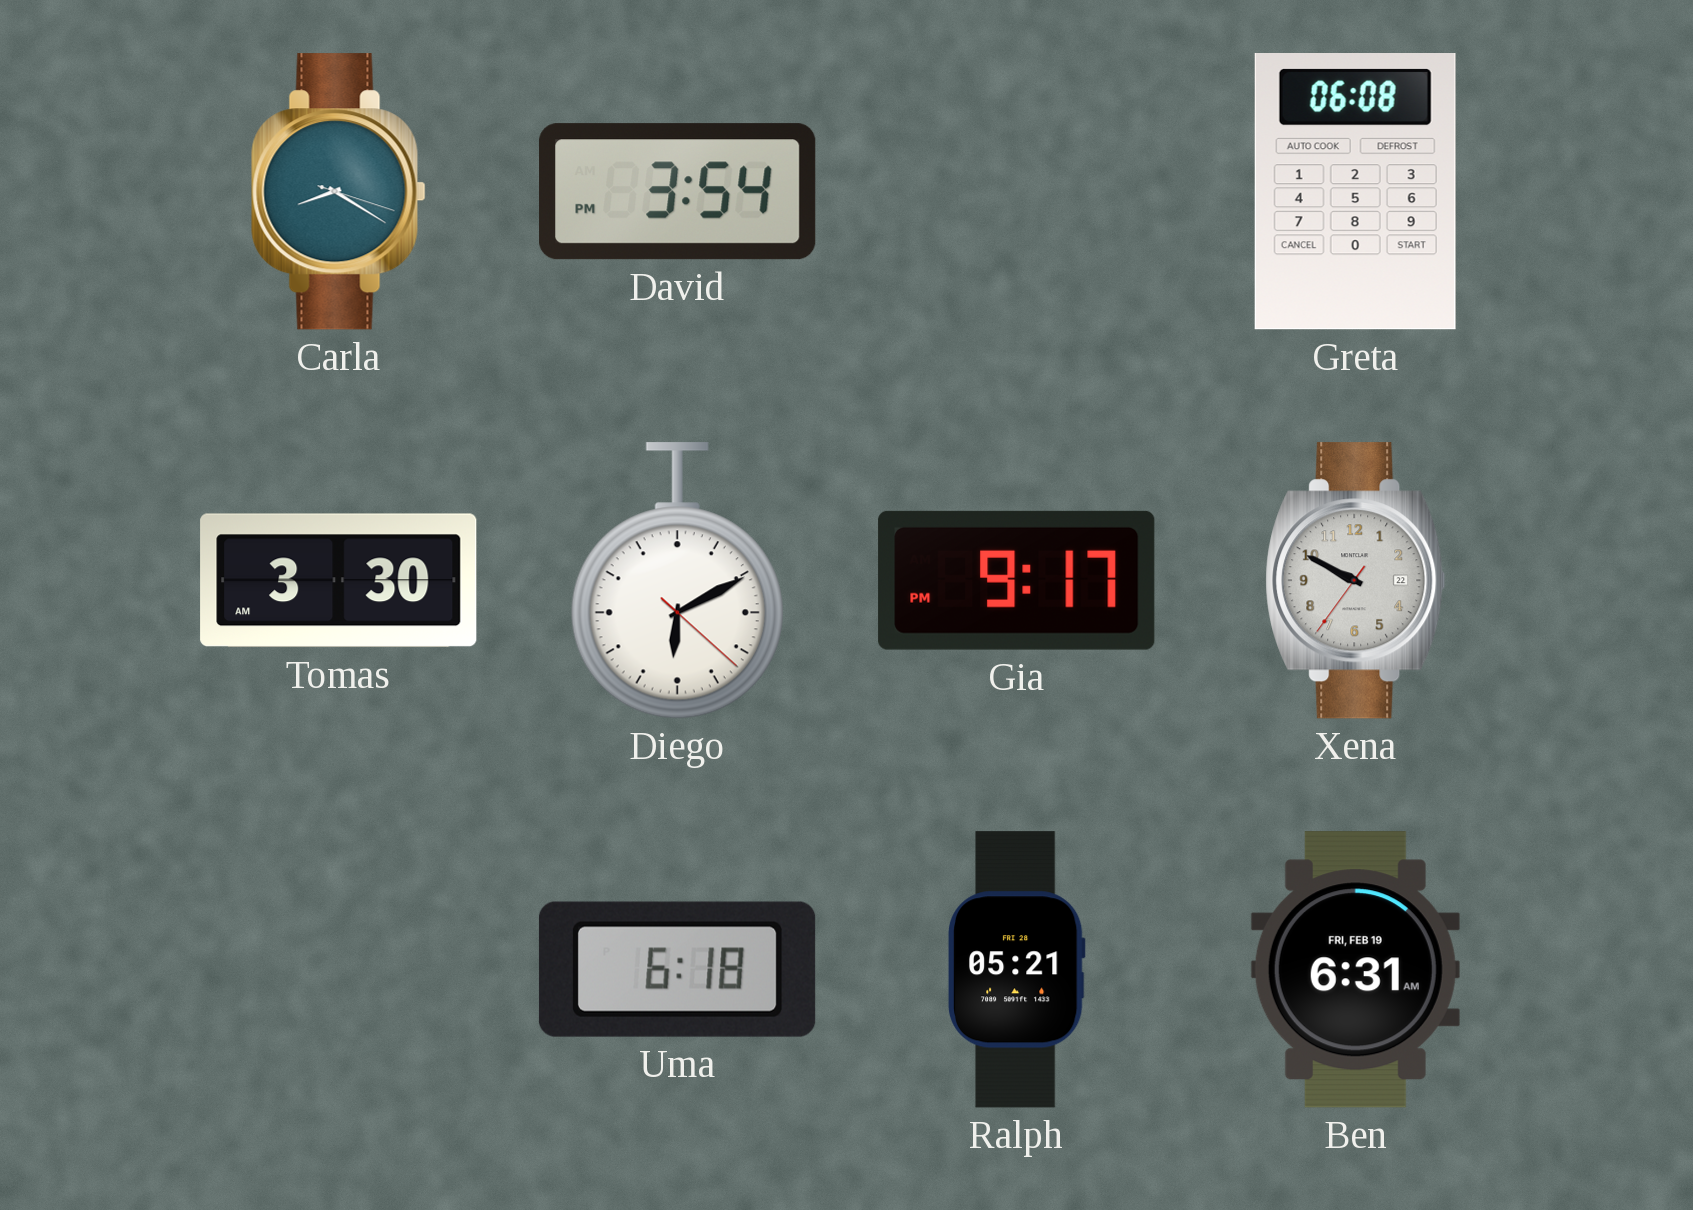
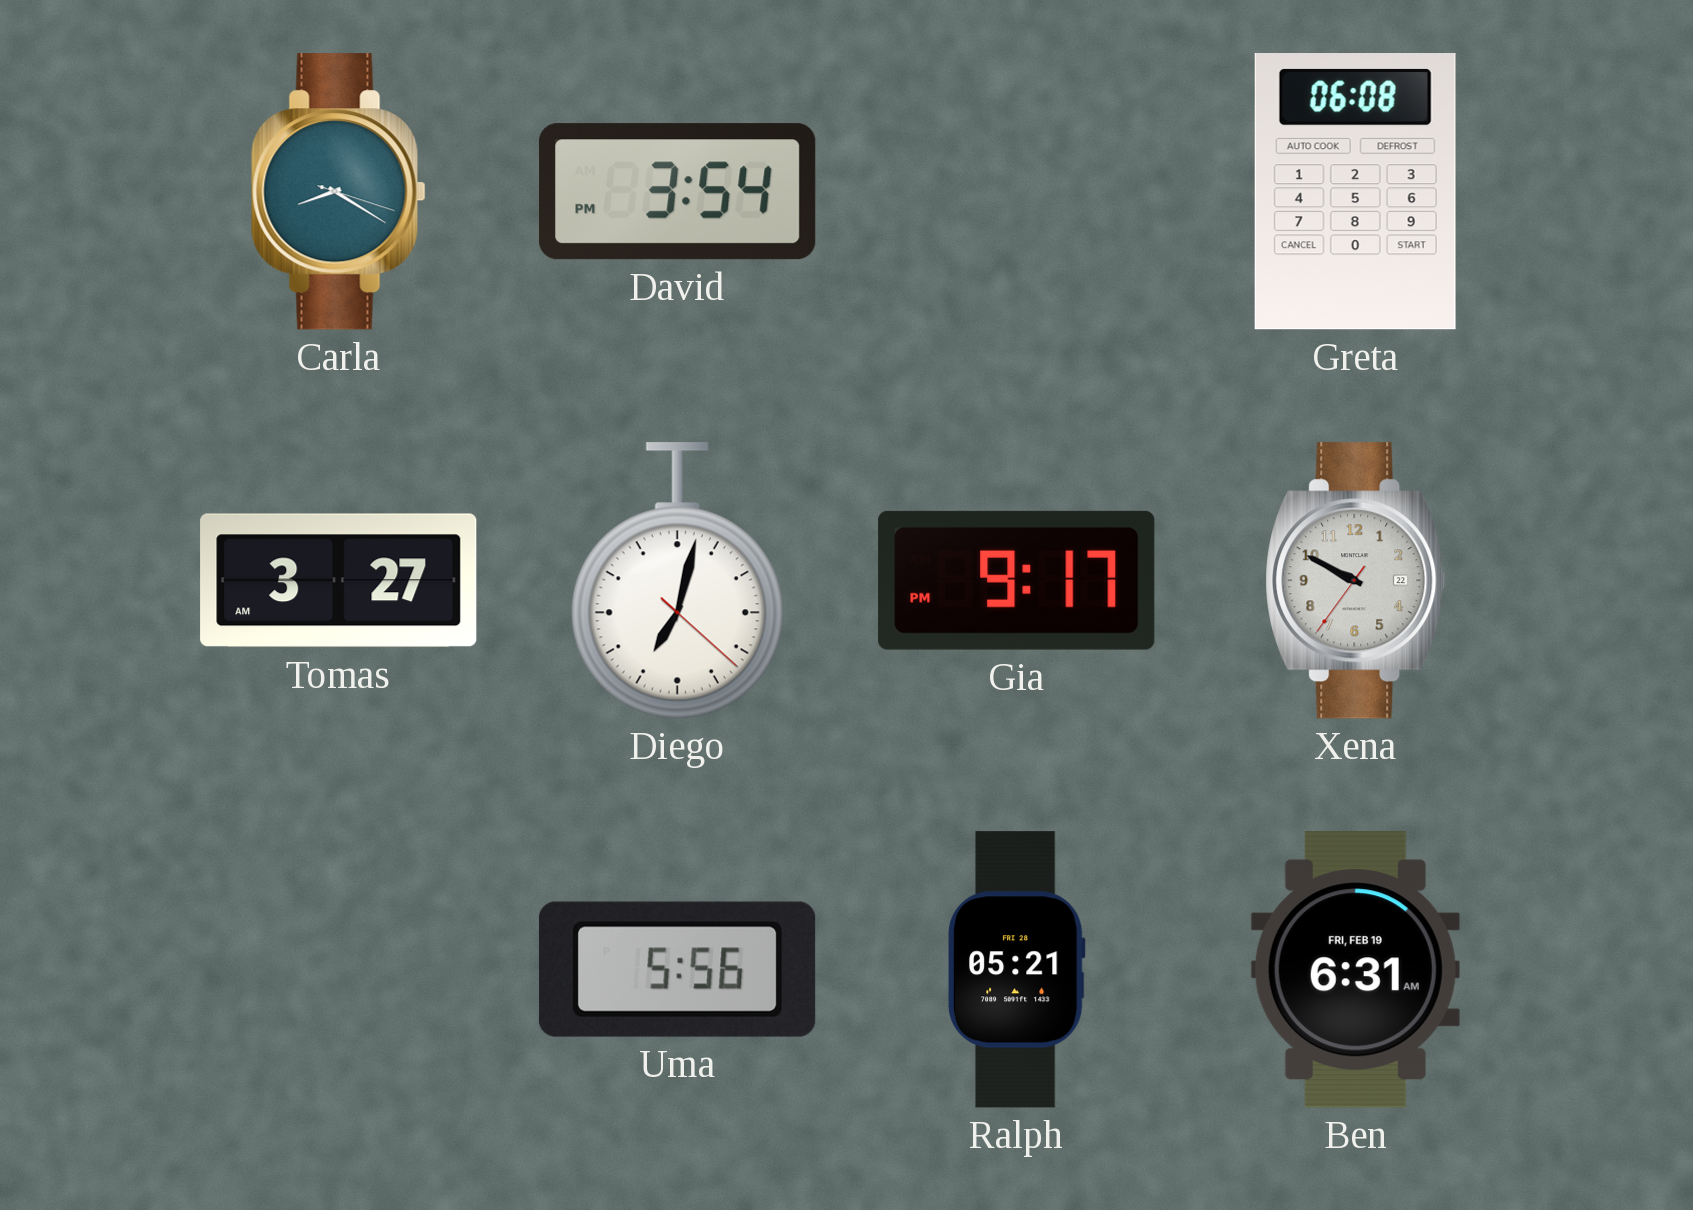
Tomas: 3:30 -> 3:27 (339, 581)
Diego: 6:10 -> 7:02 (677, 581)
Uma: 6:18 -> 5:56 (677, 969)
